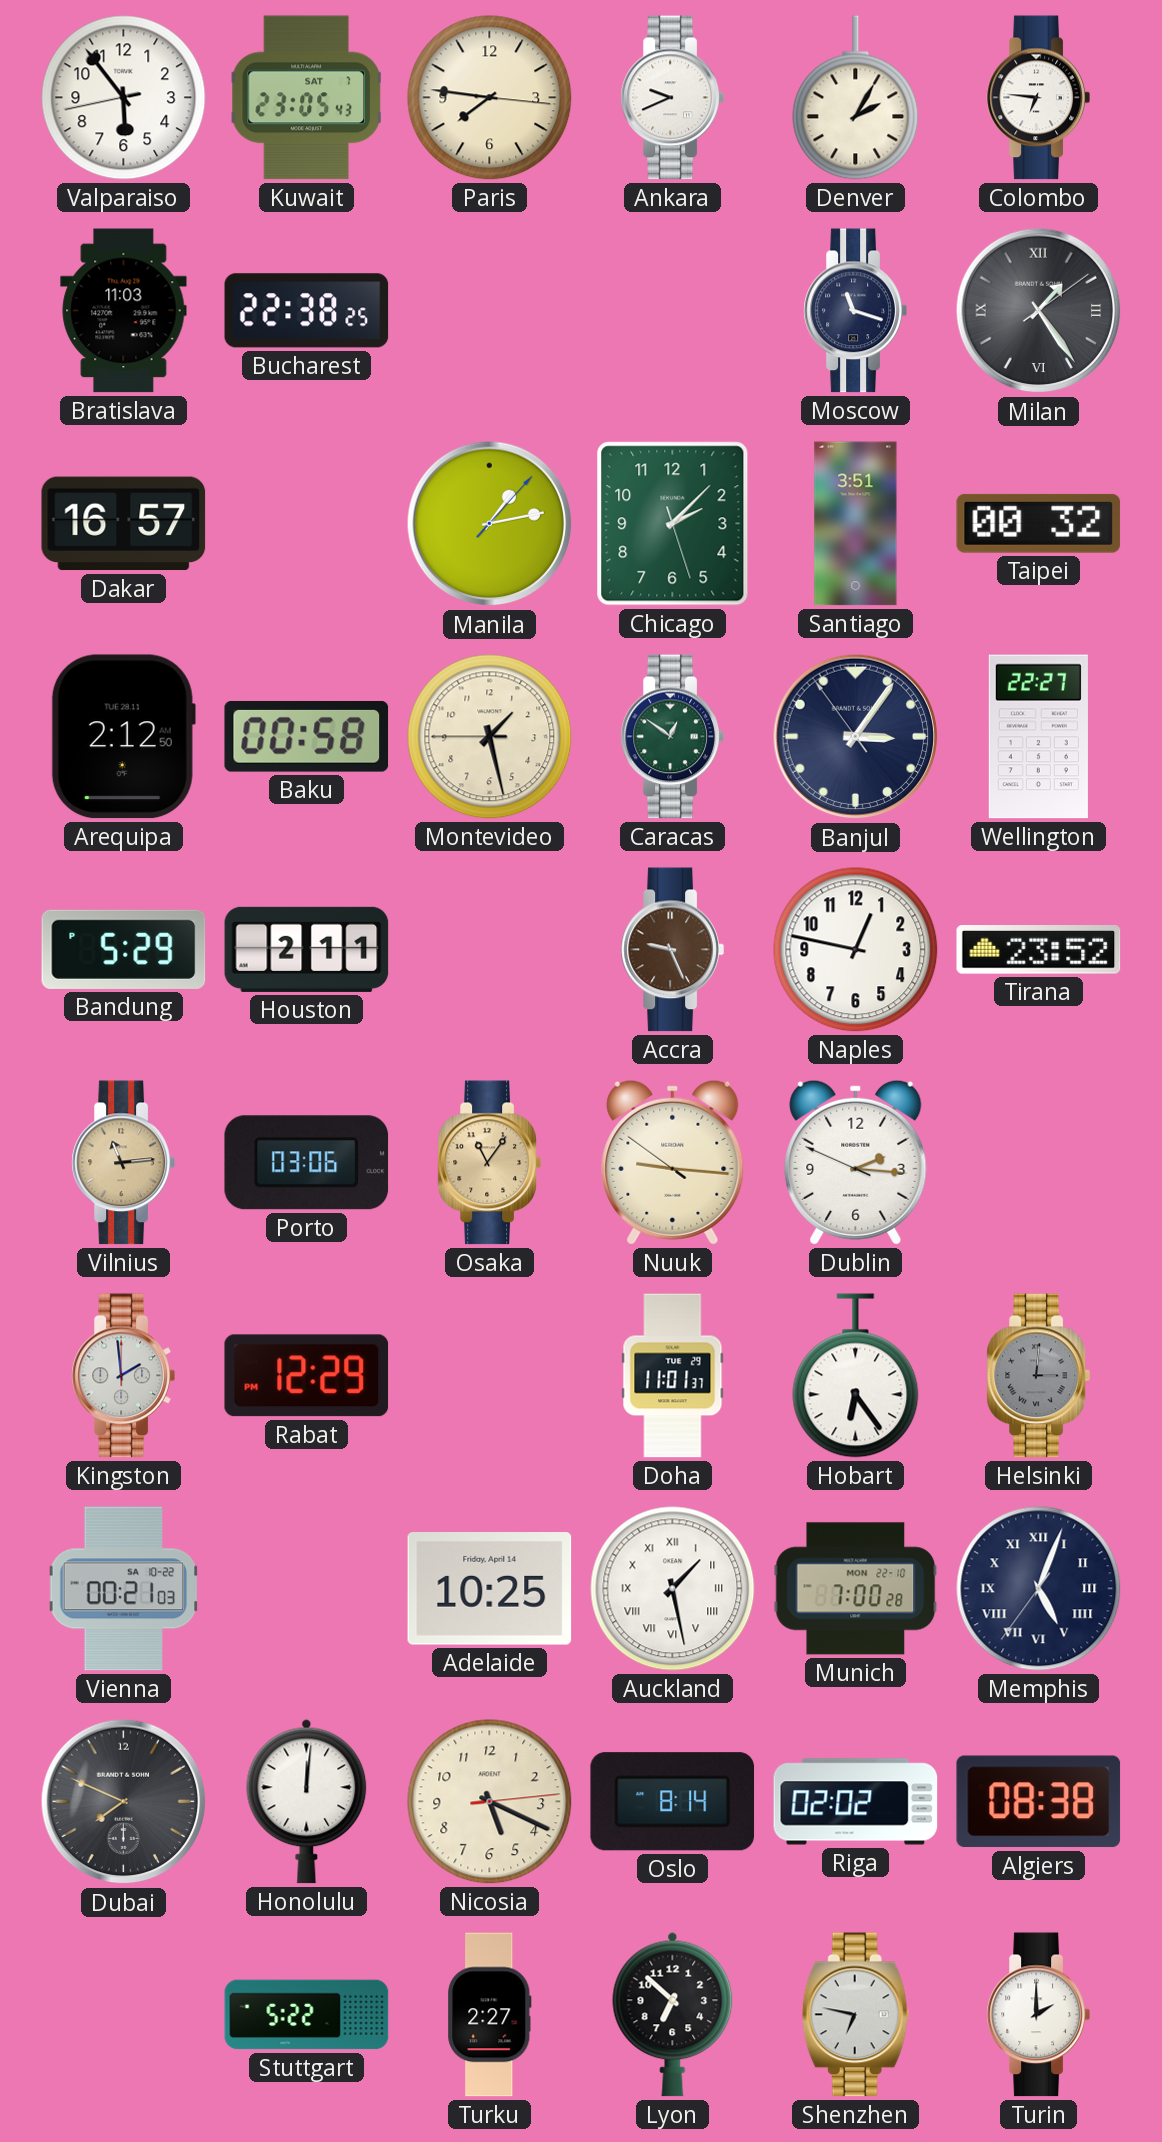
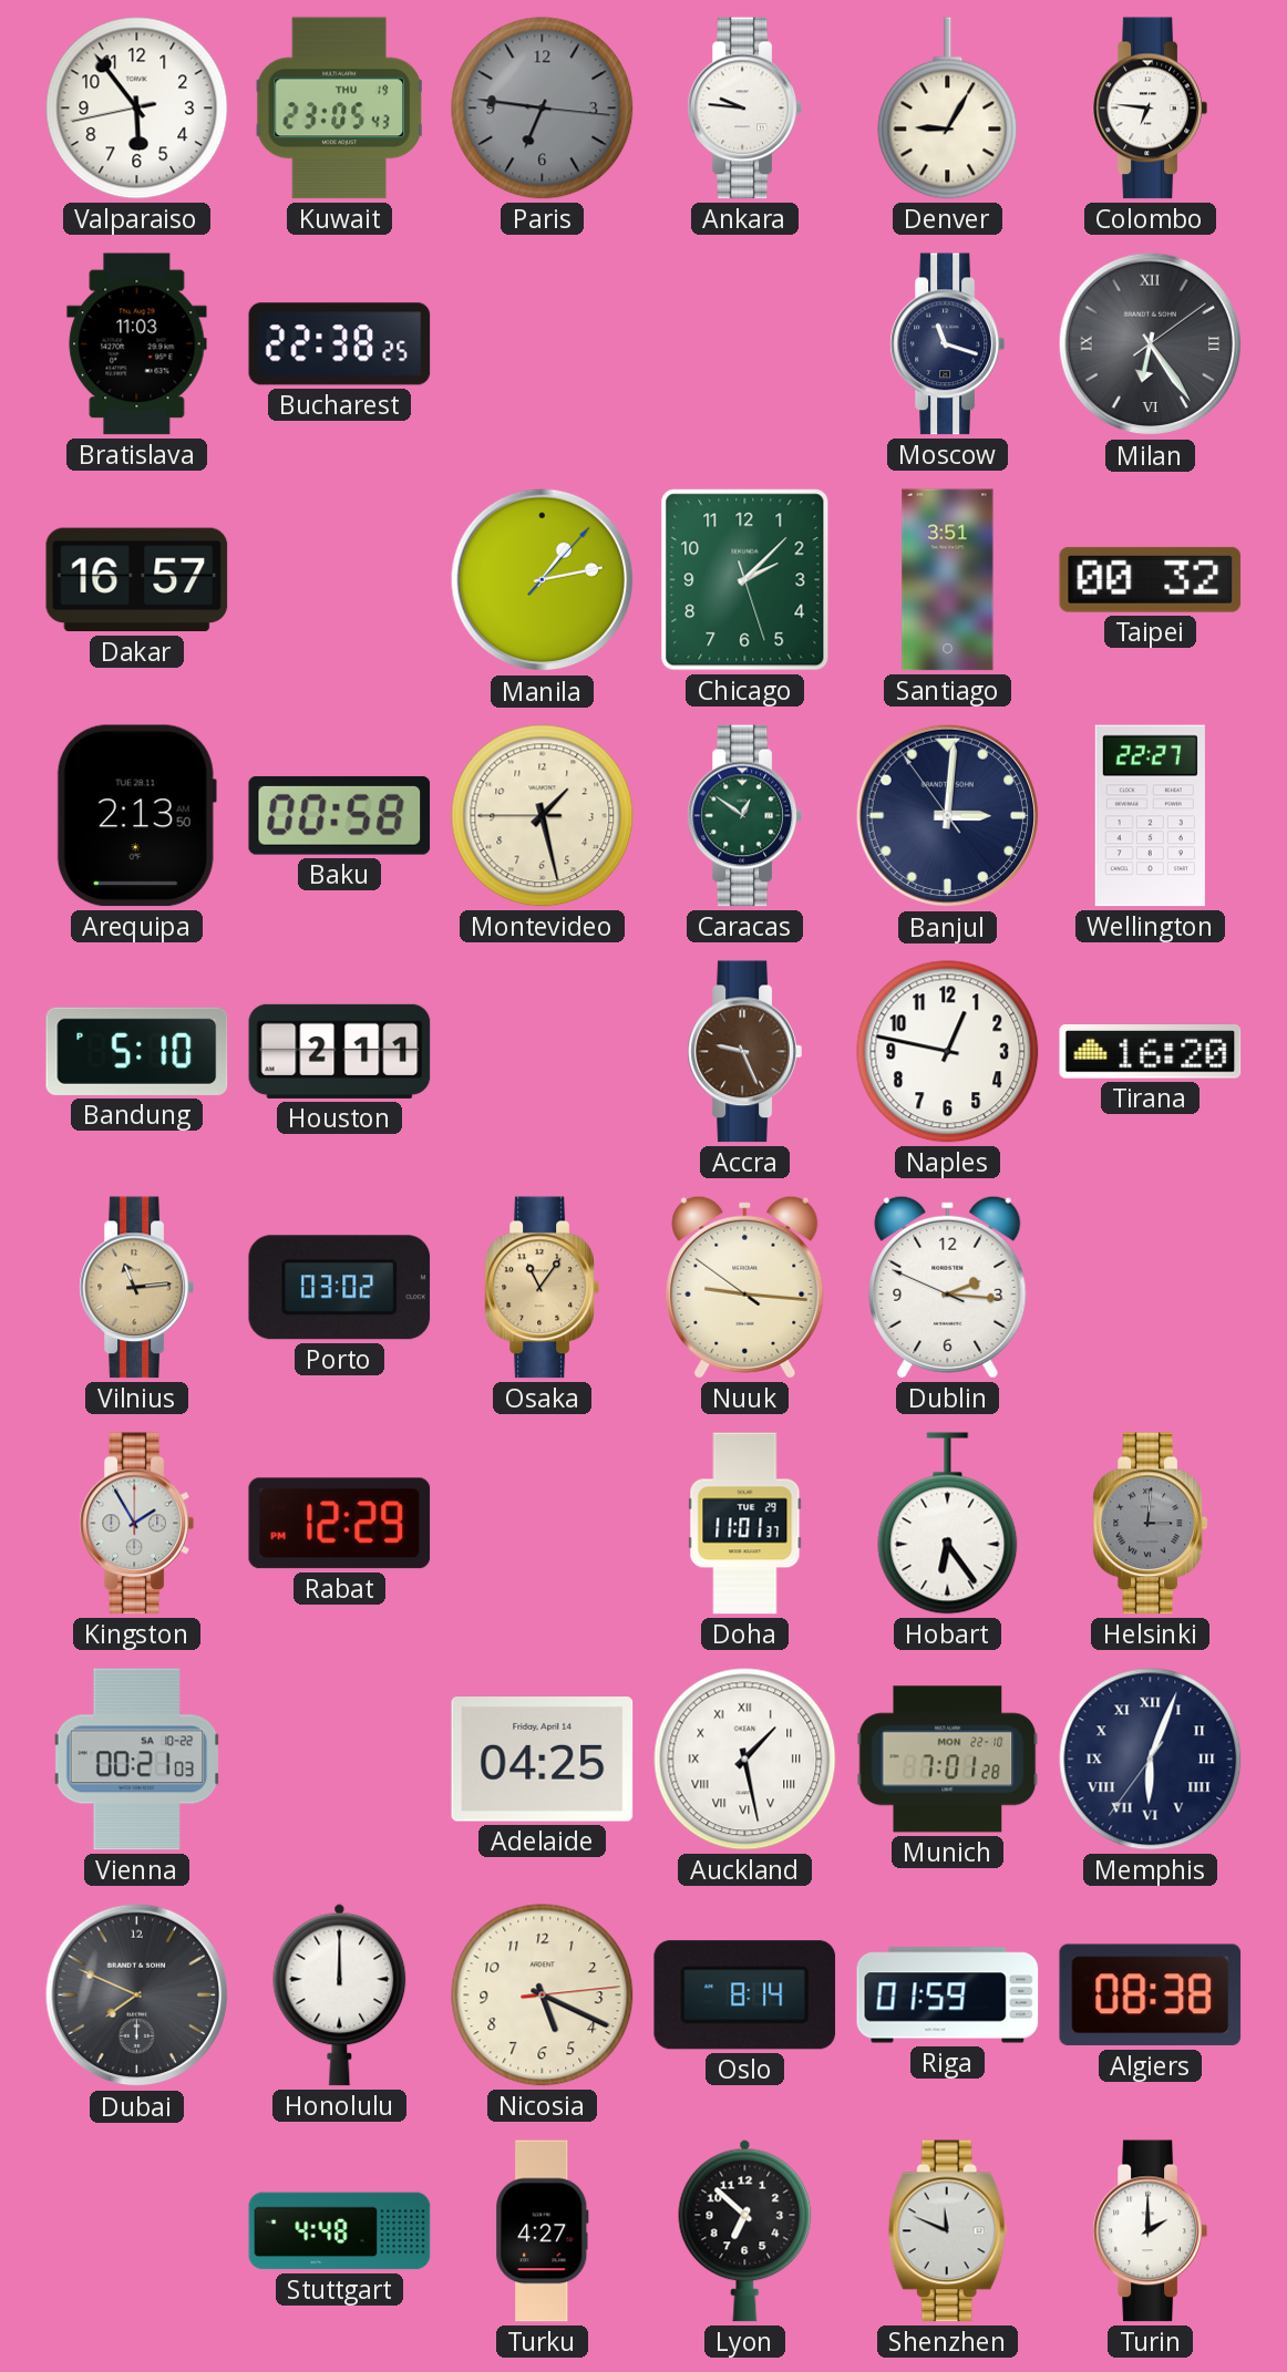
Kuwait date: SAT 7 -> THU 19 (339, 109)
Paris: 7:46 -> 6:46 (543, 109)
Paris dial: cream -> grey (543, 109)
Ankara: 9:41 -> 9:46 (744, 109)
Denver: 2:05 -> 9:05 (948, 109)
Milan: 1:24 -> 6:24 (1151, 344)
Arequipa: 2:12 -> 2:13 (136, 816)
Banjul: 3:05 -> 3:00 (948, 816)
Bandung: 5:29 -> 5:10 (137, 1051)
Tirana: 23:52 -> 16:20 (1151, 1052)
Porto: 03:06 -> 03:02 (340, 1288)
Kingston: 1:59 -> 1:55 (136, 1524)
Adelaide: 10:25 -> 04:25 (543, 1760)
Munich: 7:00 -> 7:01 (948, 1760)
Memphis: 5:03 -> 6:03 (1151, 1760)
Honolulu: 12:01 -> 12:00 (340, 1994)
Riga: 02:02 -> 01:59 (948, 1995)
Stuttgart: 5:22 -> 4:48 (340, 2231)
Turku: 2:27 -> 4:27 (543, 2231)
Shenzhen: 6:47 -> 11:49 (947, 2231)
